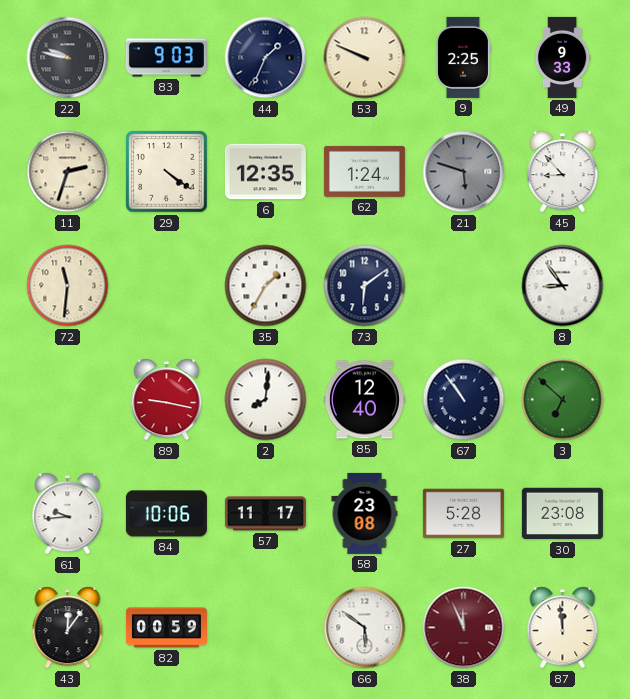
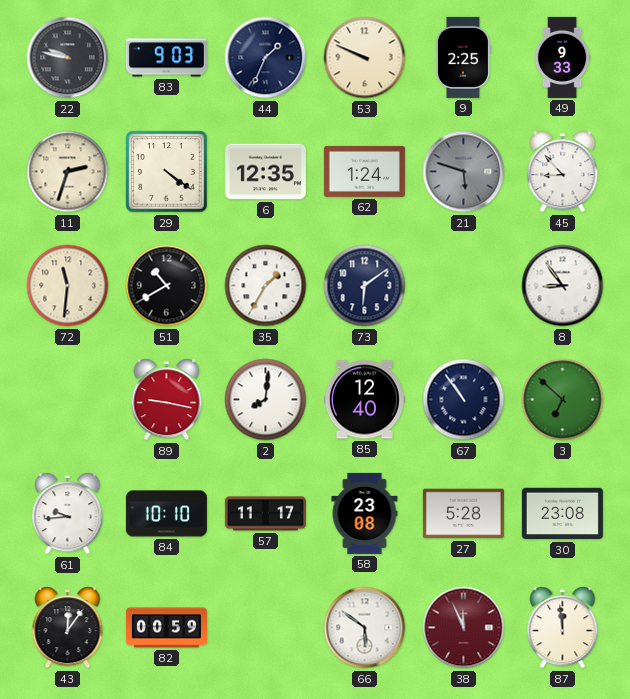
51: none -> 10:40 (167, 286)
84: 10:06 -> 10:10 (166, 514)
